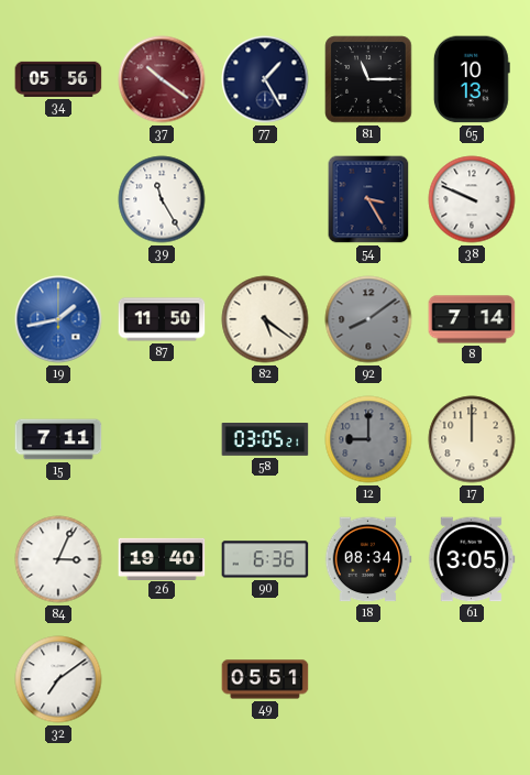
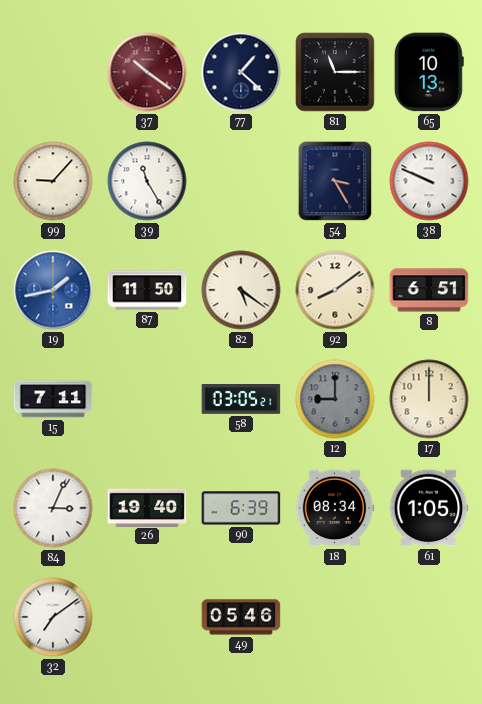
34: 05:56 -> none (58, 79)
77: 1:25 -> 1:22 (241, 72)
99: none -> 9:07 (53, 181)
92 dial: grey -> cream (335, 290)
8: 7:14 -> 6:51 (429, 290)
90: 6:36 -> 6:39 (241, 508)
61: 3:05 -> 1:05 (429, 508)
49: 05:51 -> 05:46 (241, 617)
